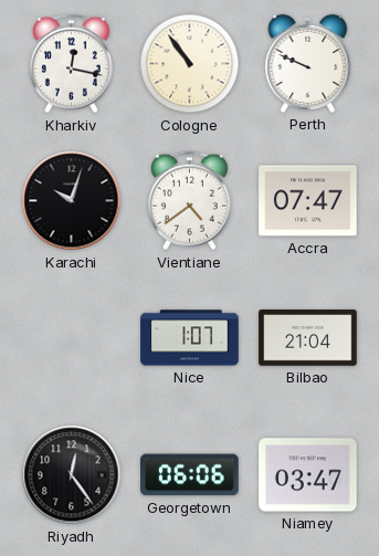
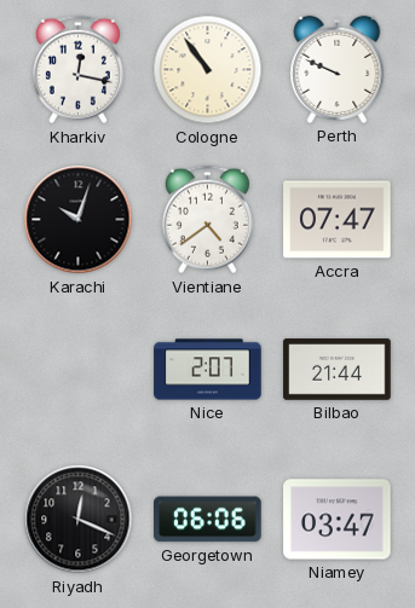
Nice: 1:07 -> 2:07 (208, 370)
Bilbao: 21:04 -> 21:44 (338, 370)
Riyadh: 12:24 -> 12:19 (79, 520)
